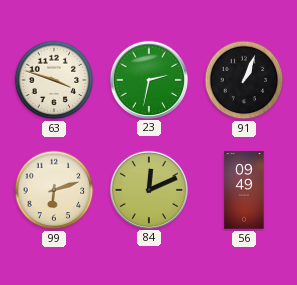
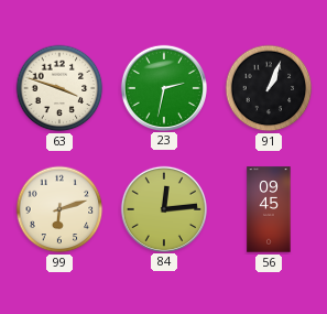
84: 12:11 -> 12:14 (163, 208)
56: 09:49 -> 09:45 (269, 209)
